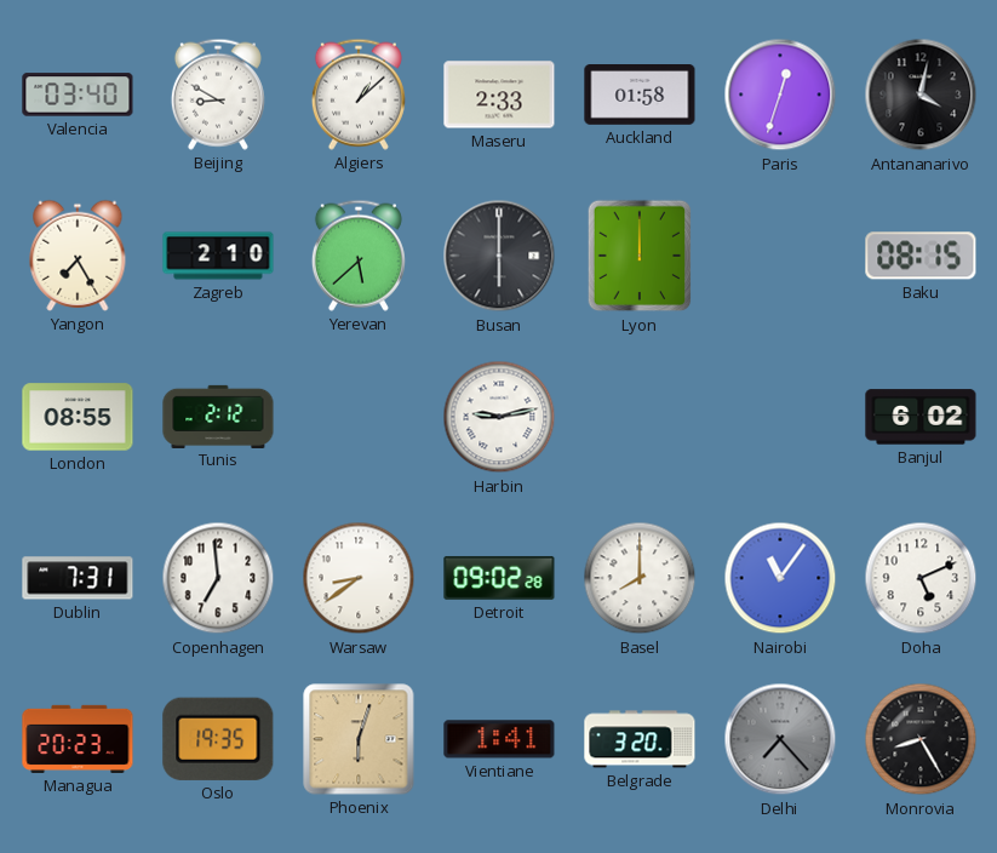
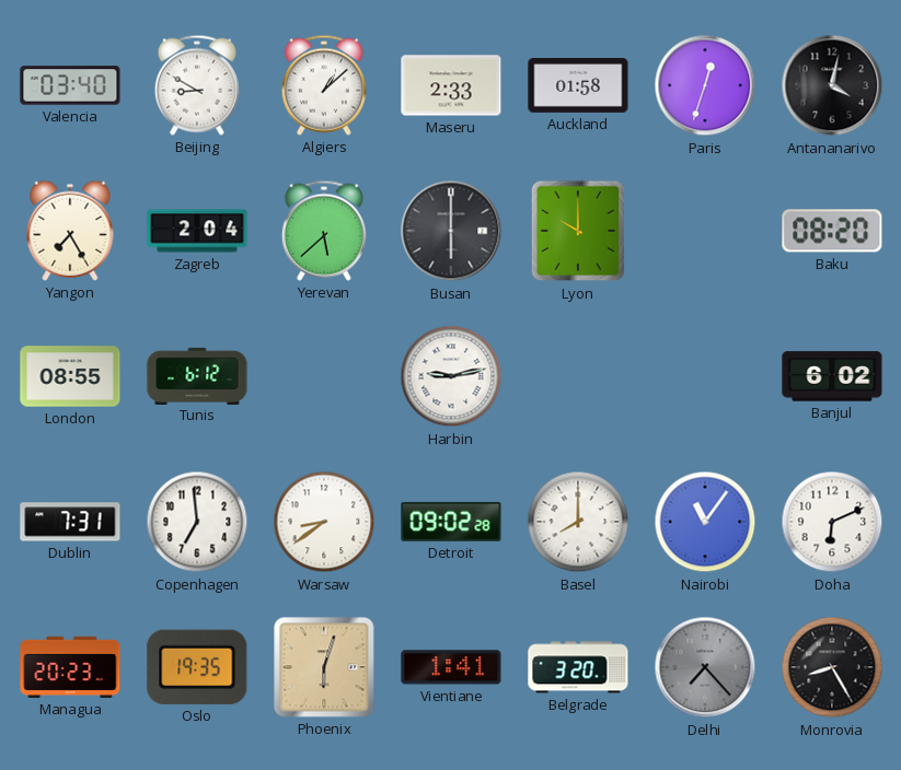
Zagreb: 2:10 -> 2:04 (197, 231)
Lyon: 12:00 -> 10:00 (578, 231)
Baku: 08:15 -> 08:20 (832, 231)
Tunis: 2:12 -> 6:12 (197, 375)
Doha: 5:11 -> 6:11 (832, 522)
